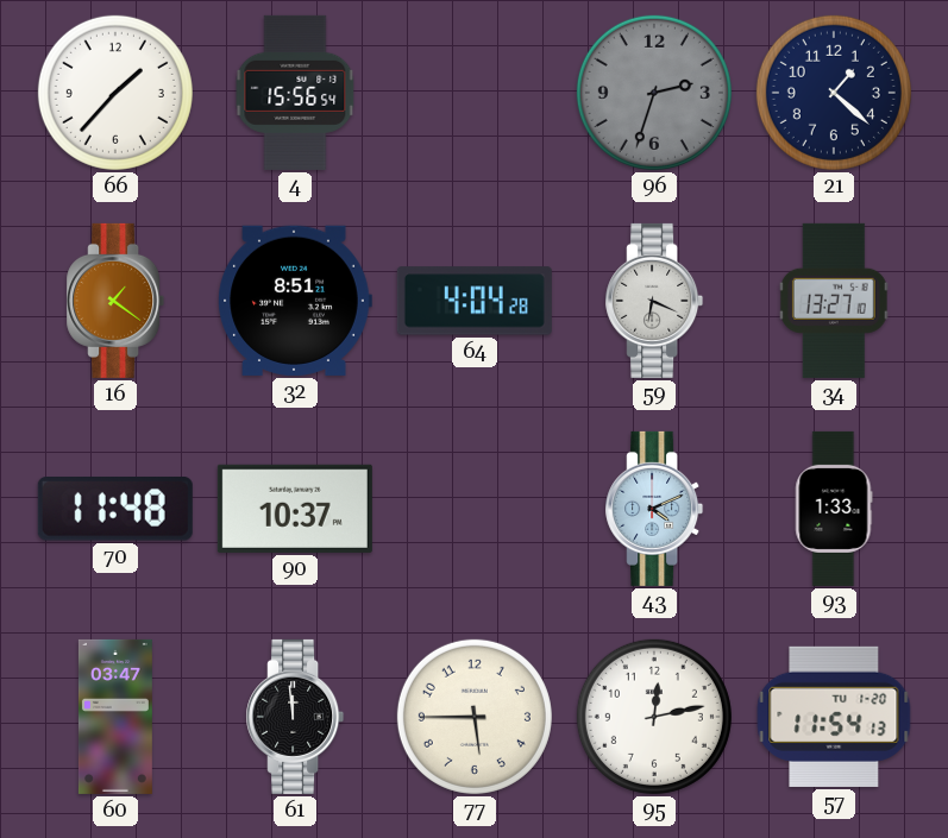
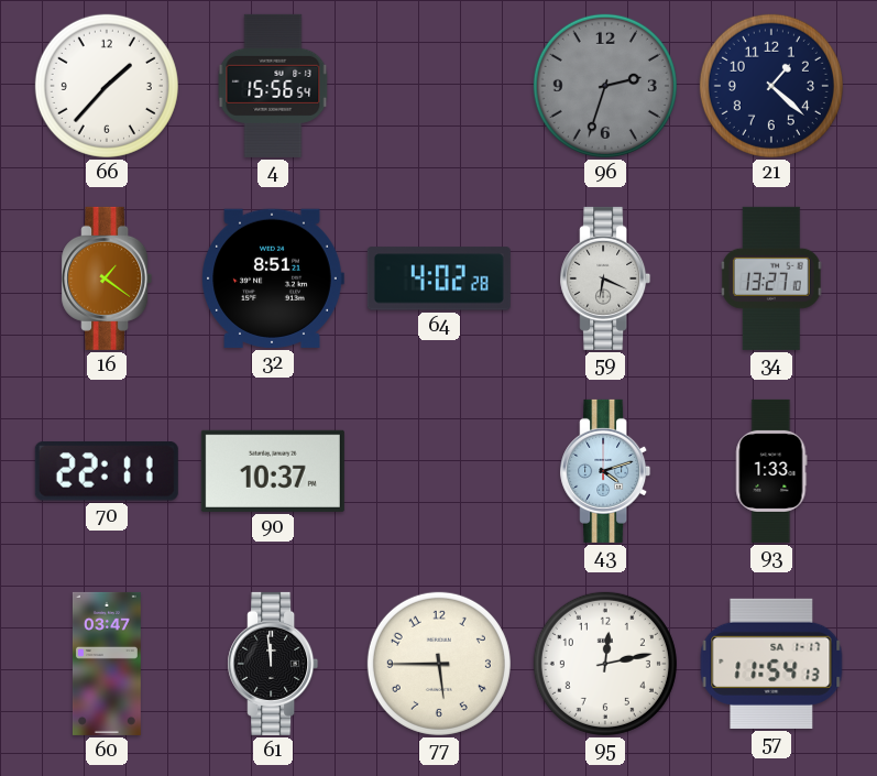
64: 4:04 -> 4:02 (439, 278)
70: 11:48 -> 22:11 (107, 472)
43: 4:11 -> 4:12 (605, 471)
57 date: TU 1-20 -> SA 1-17 (771, 664)
